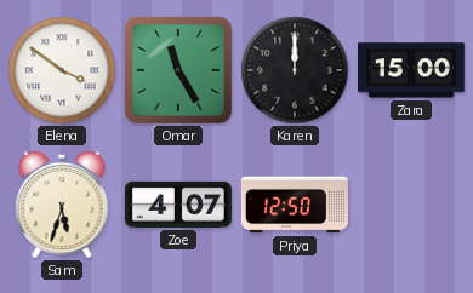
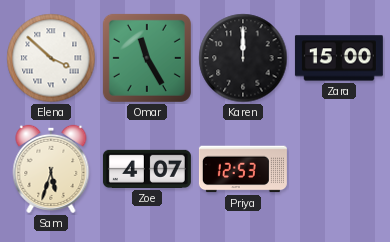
Elena: 3:51 -> 3:52 (51, 58)
Priya: 12:50 -> 12:53 (243, 169)
